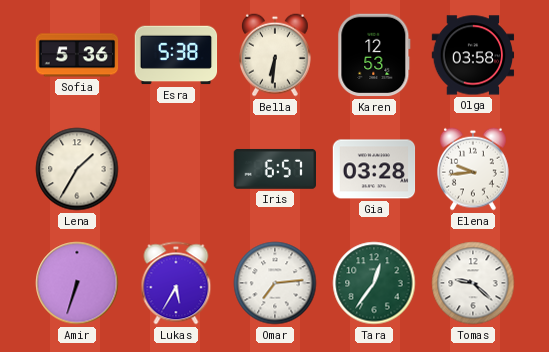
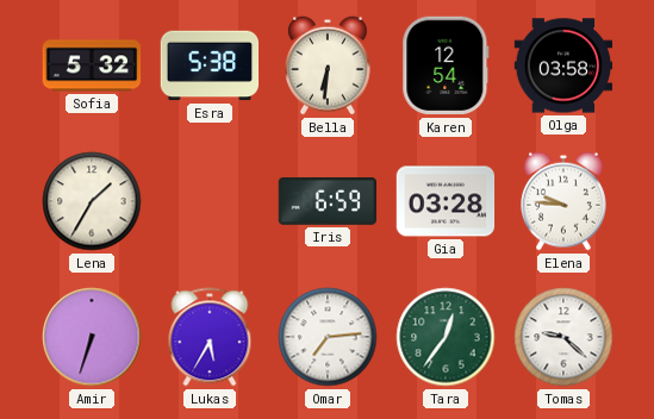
Sofia: 5:36 -> 5:32 (92, 65)
Karen: 12:53 -> 12:54 (446, 65)
Iris: 6:57 -> 6:59 (328, 201)
Elena: 9:44 -> 9:46 (565, 201)
